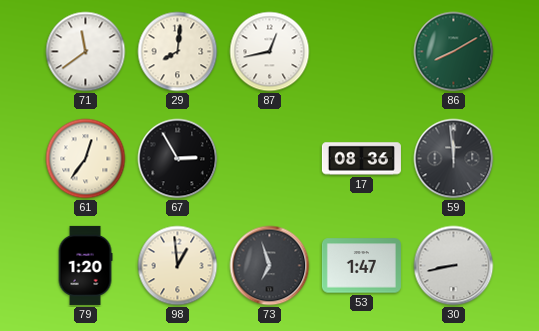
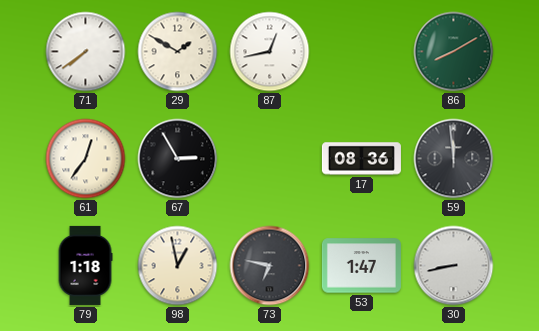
71: 11:39 -> 7:39 (86, 52)
29: 8:01 -> 1:50 (178, 52)
79: 1:20 -> 1:18 (85, 265)
98: 12:59 -> 12:58 (178, 266)
73: 6:57 -> 6:47 (270, 266)
